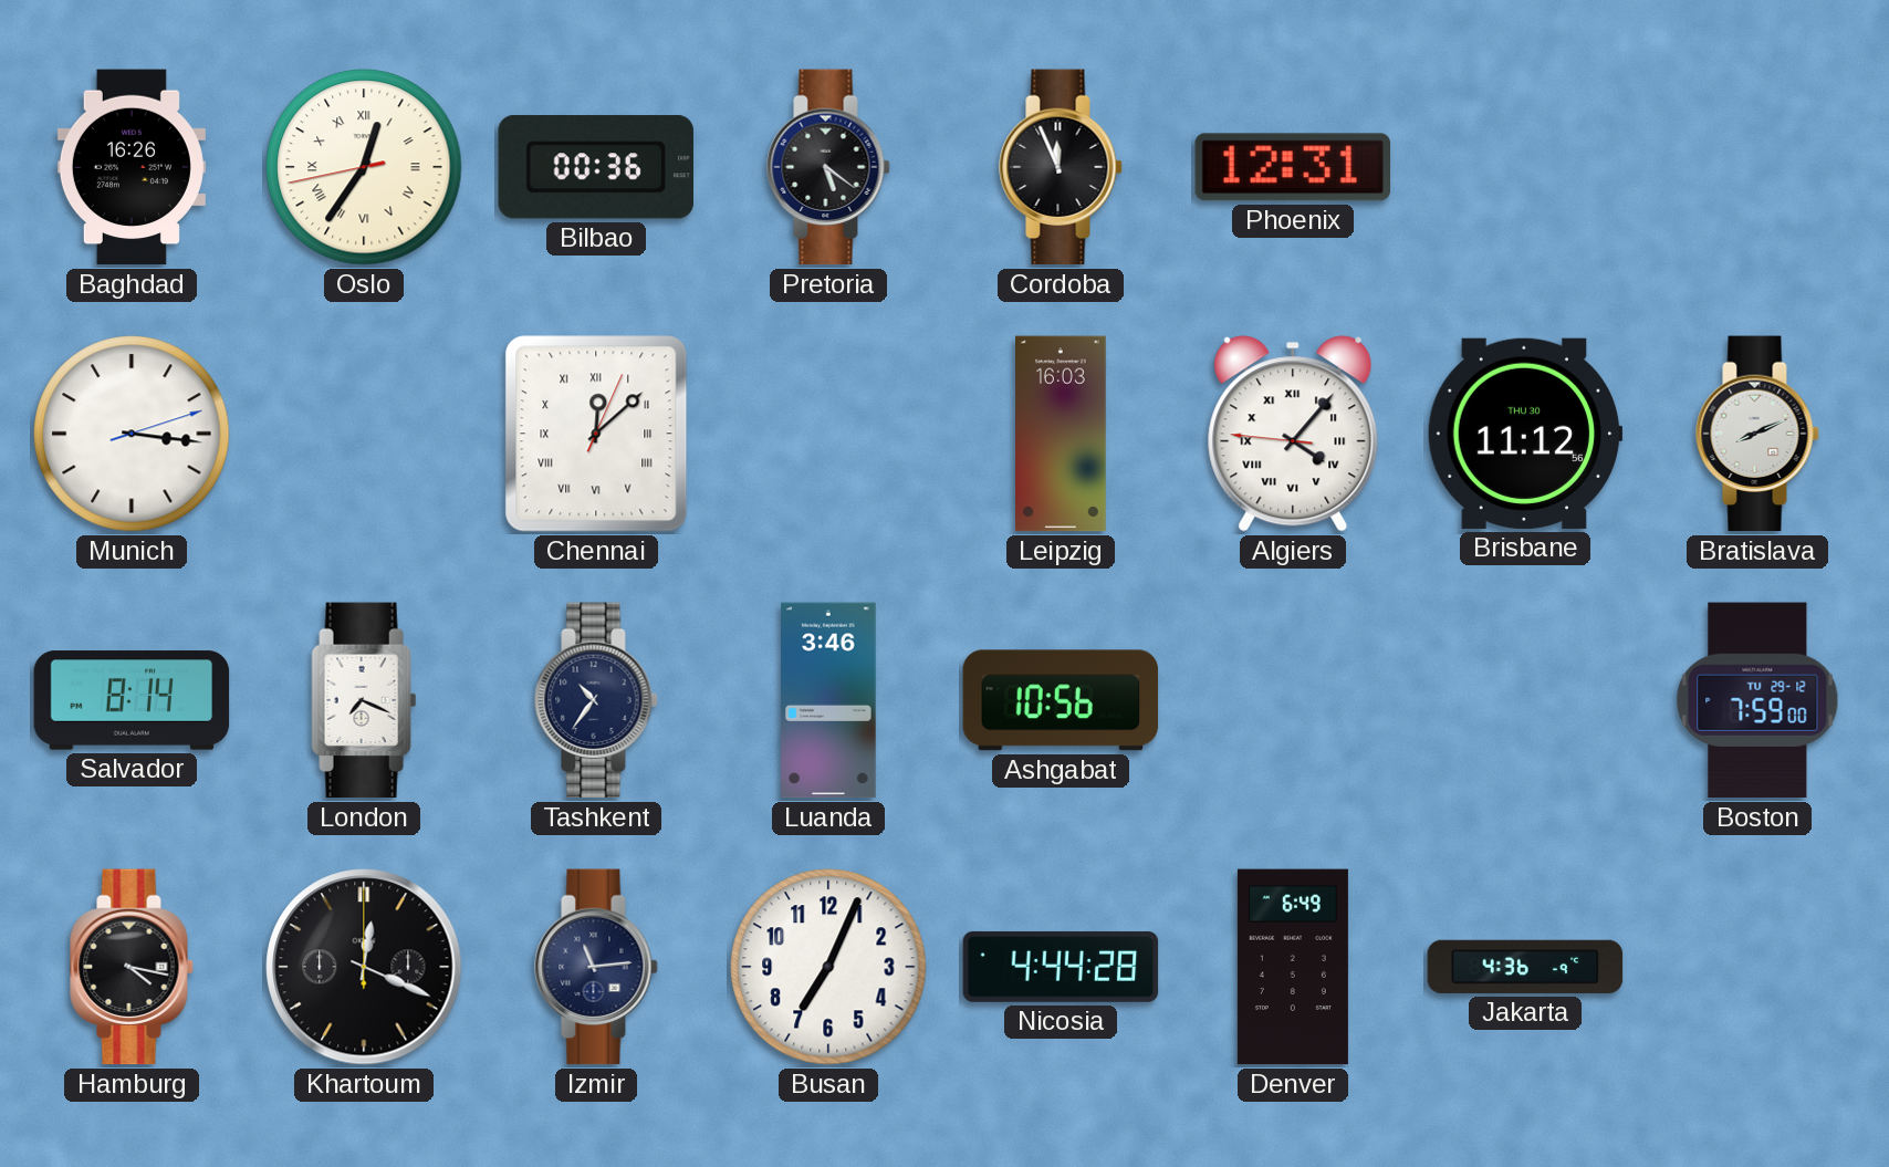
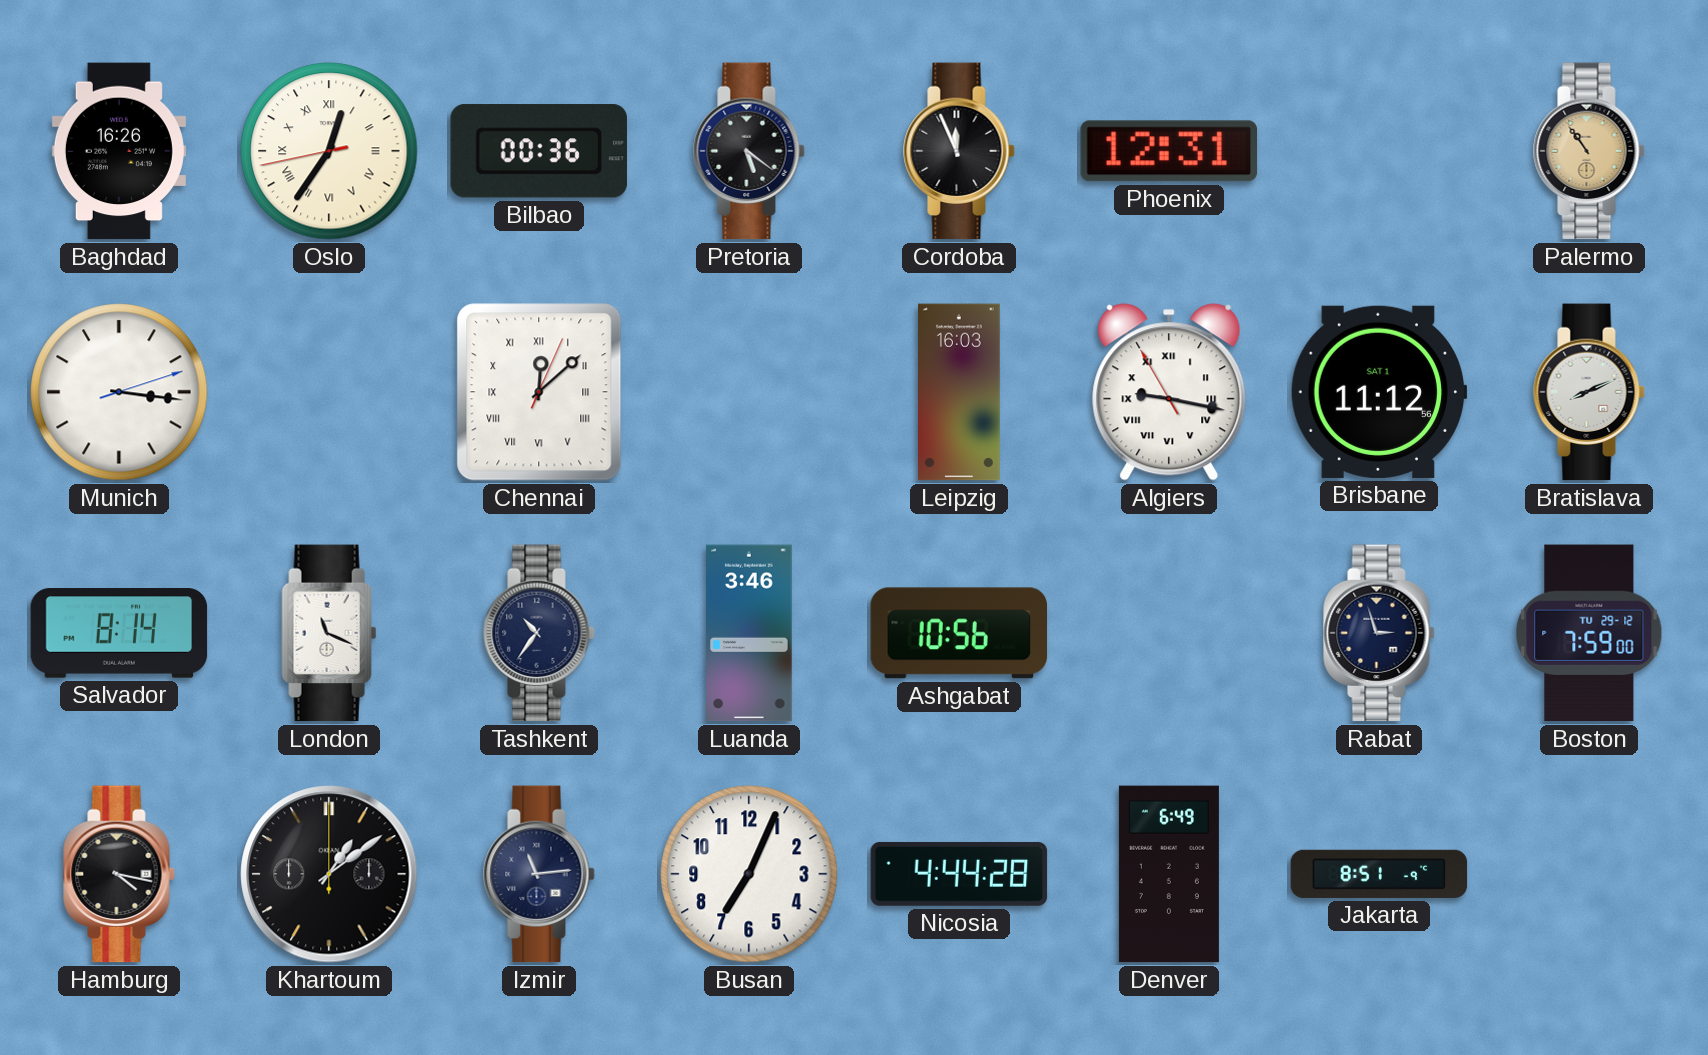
Palermo: none -> 10:54 (1589, 151)
Algiers: 4:06 -> 9:16 (1169, 392)
Brisbane date: THU 30 -> SAT 1 (1379, 392)
London: 7:19 -> 11:19 (329, 633)
Rabat: none -> 2:57 (1379, 633)
Khartoum: 12:19 -> 1:09 (329, 874)
Jakarta: 4:36 -> 8:51 (1379, 874)
